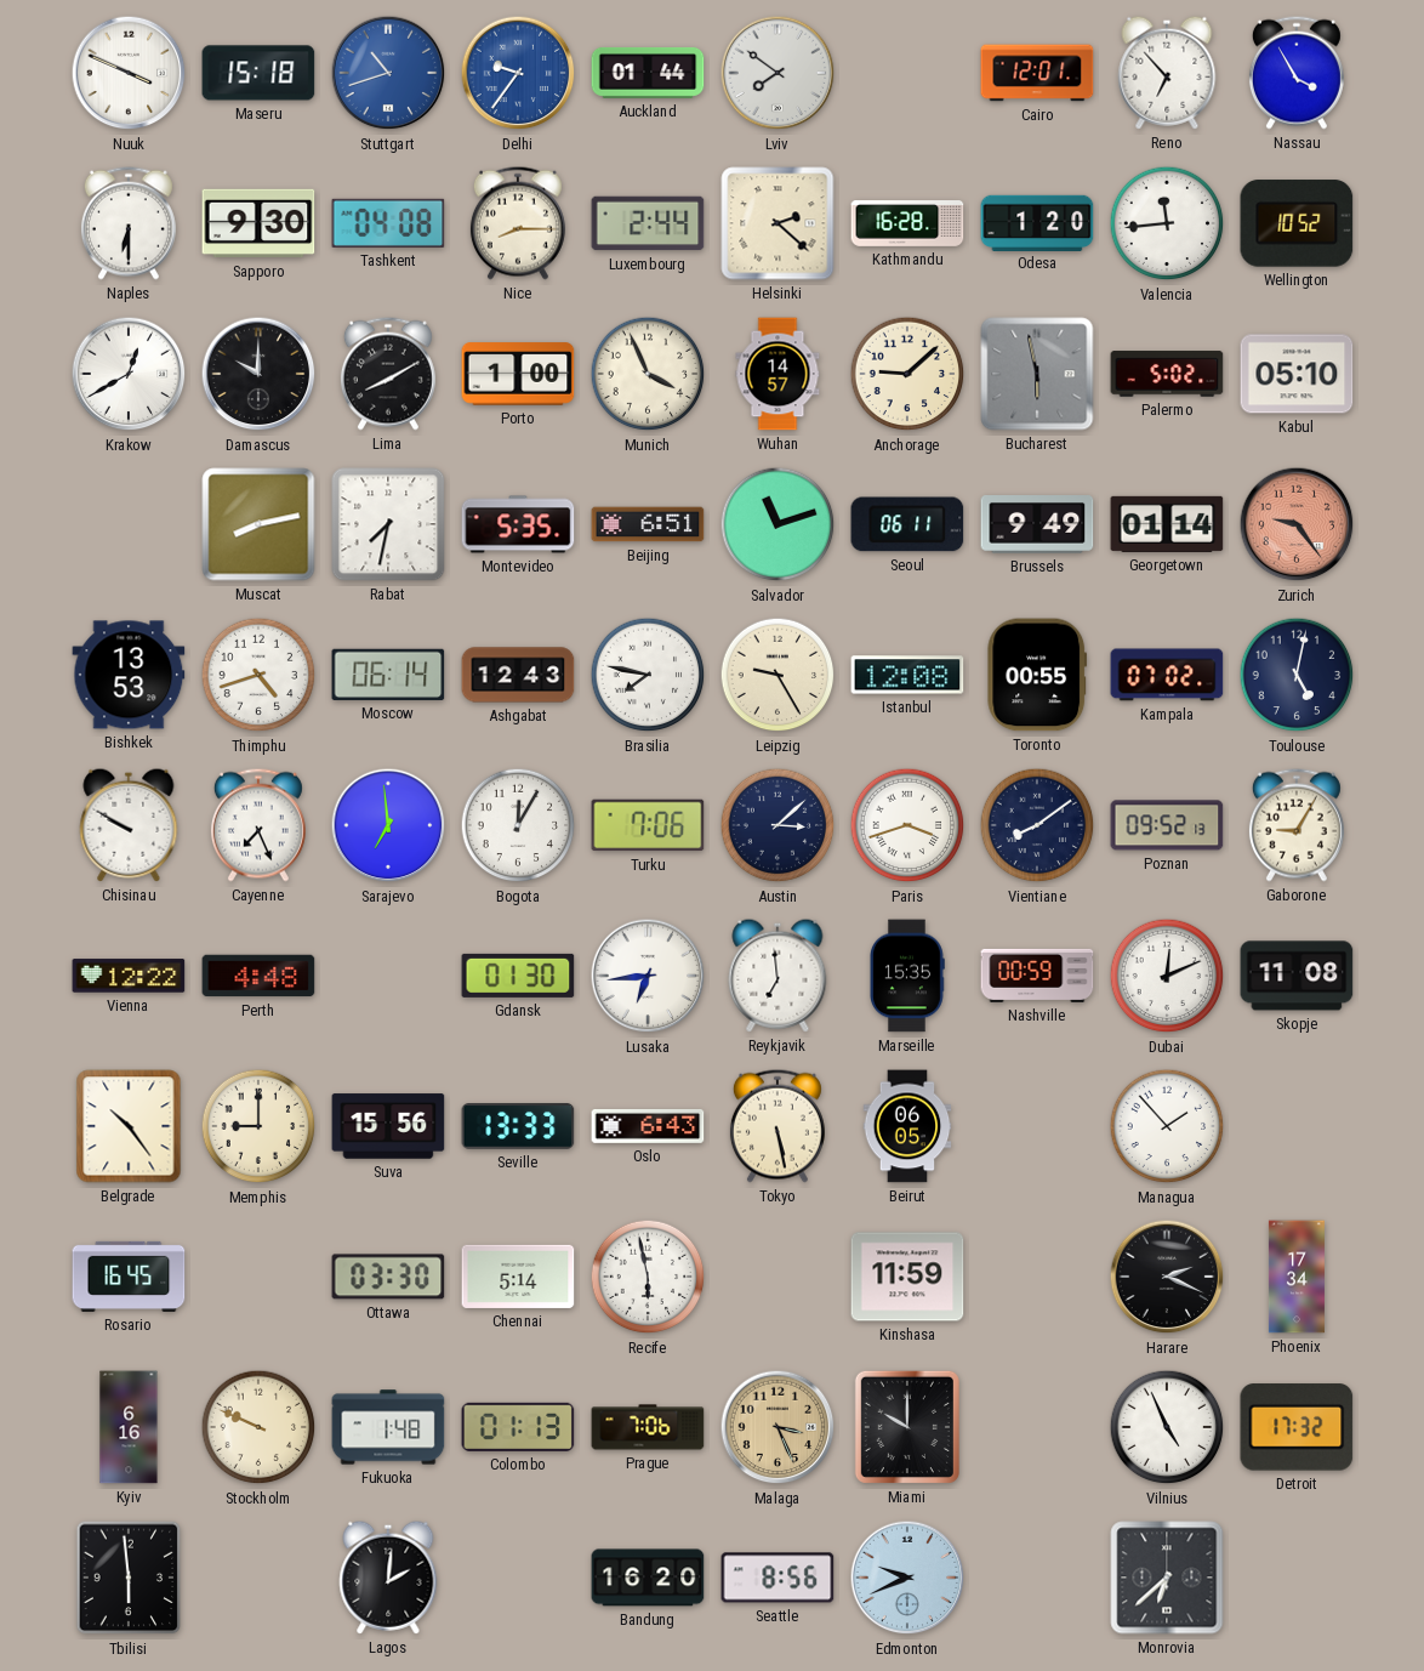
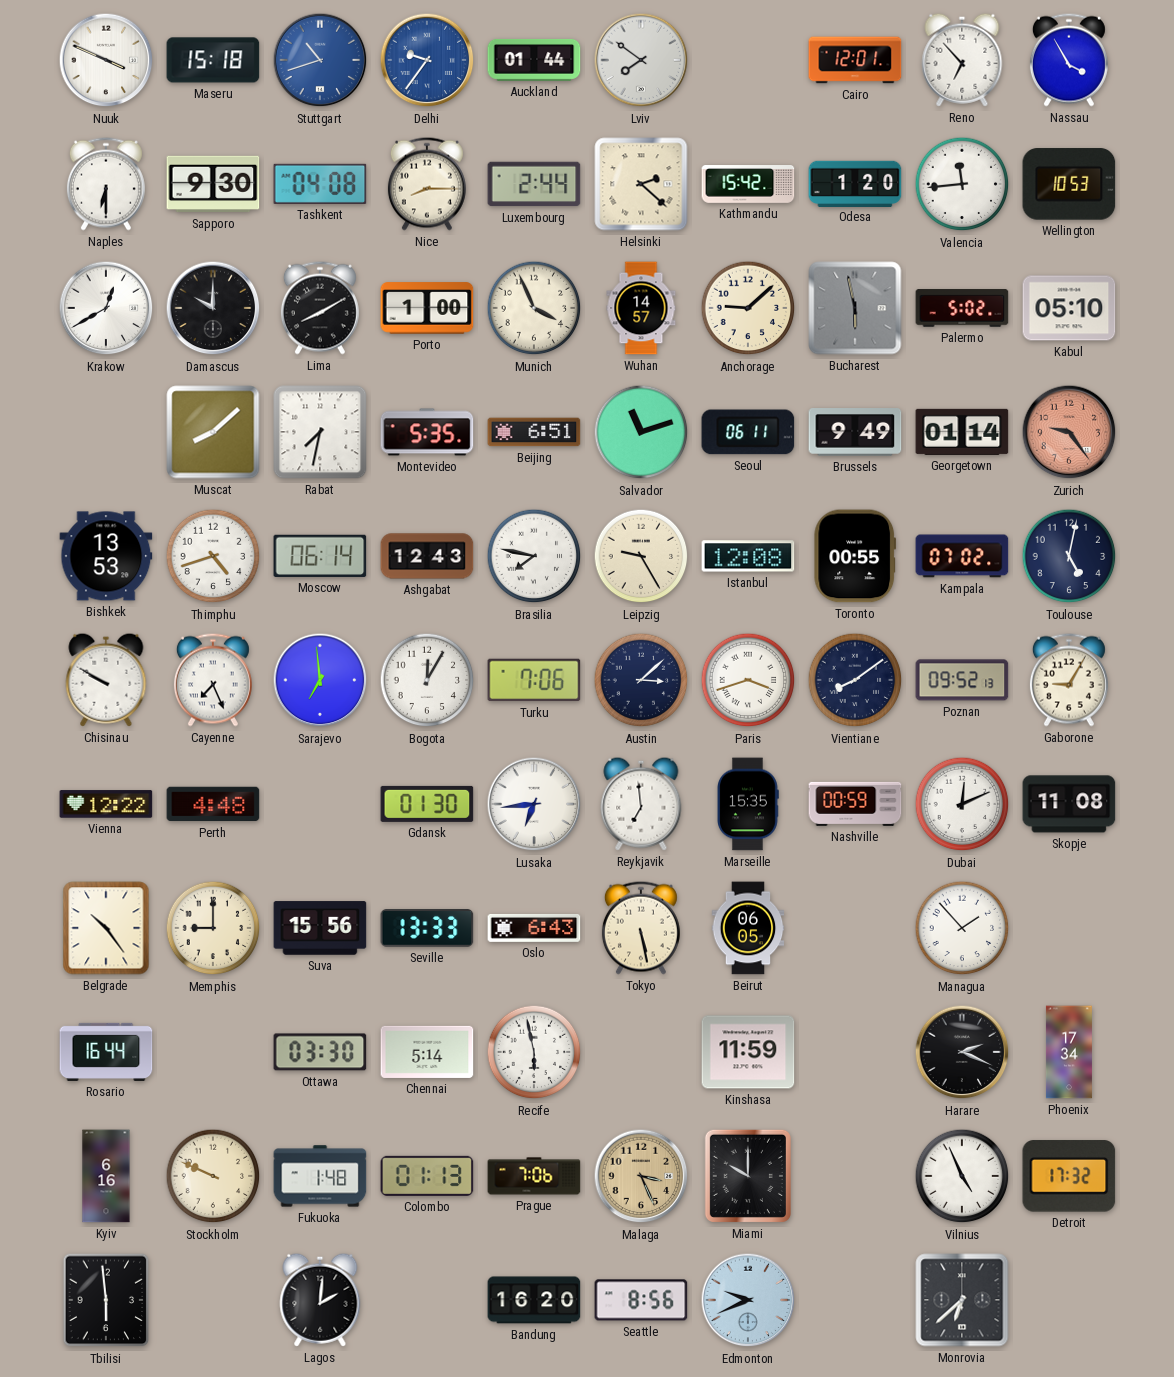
Kathmandu: 16:28 -> 15:42 (748, 185)
Wellington: 10:52 -> 10:53 (1069, 184)
Muscat: 8:13 -> 8:08 (213, 432)
Rosario: 16:45 -> 16:44 (106, 1052)
